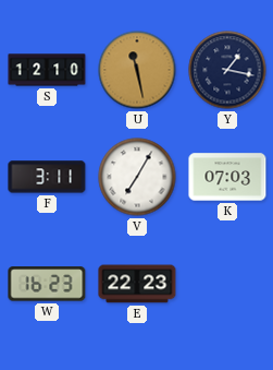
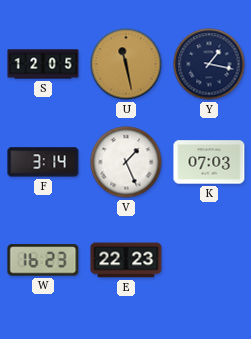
S: 12:10 -> 12:05 (43, 64)
F: 3:11 -> 3:14 (43, 162)
V: 7:05 -> 1:26 (126, 162)
